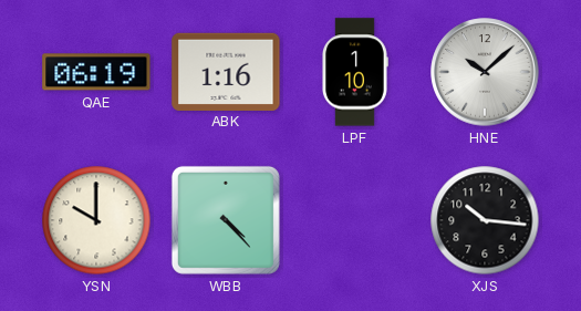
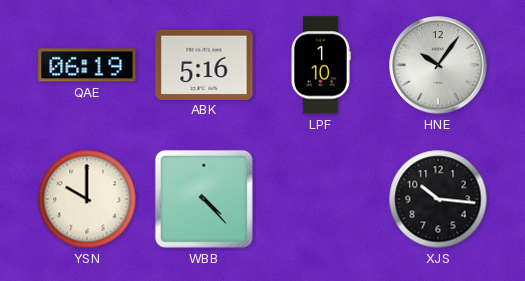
ABK: 1:16 -> 5:16 (204, 64)
HNE: 10:08 -> 10:06 (438, 65)
